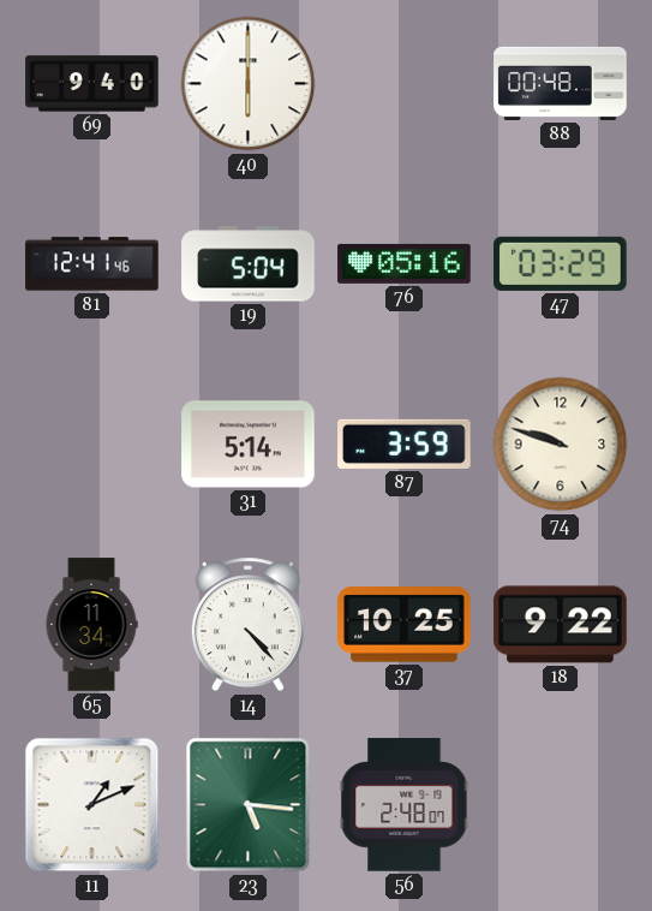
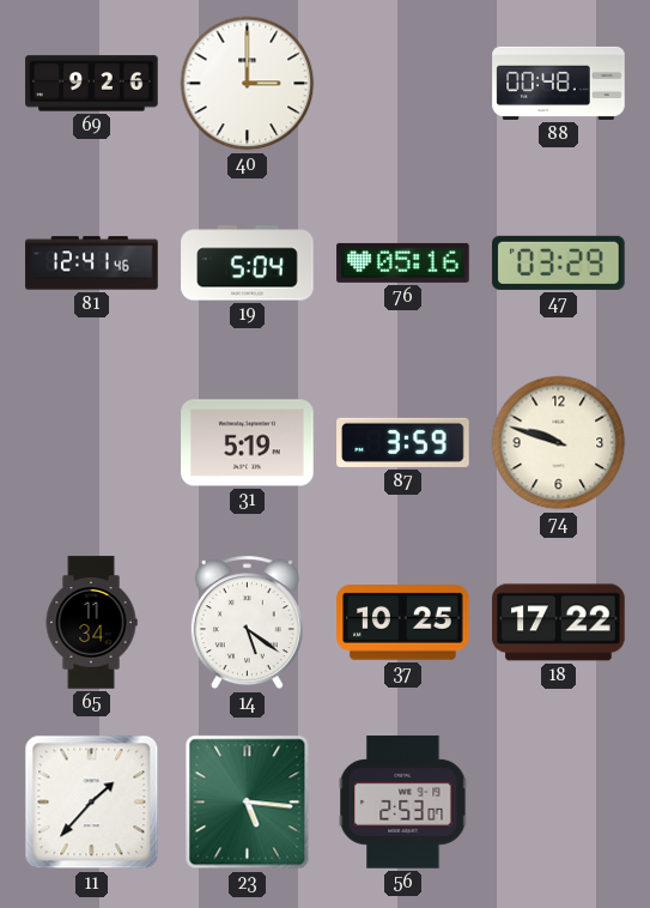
69: 9:40 -> 9:26 (92, 84)
40: 6:00 -> 3:00 (248, 84)
31: 5:14 -> 5:19 (248, 443)
14: 4:23 -> 5:21 (247, 623)
18: 9:22 -> 17:22 (559, 623)
11: 1:11 -> 1:37 (92, 803)
56: 2:48 -> 2:53 (403, 803)
